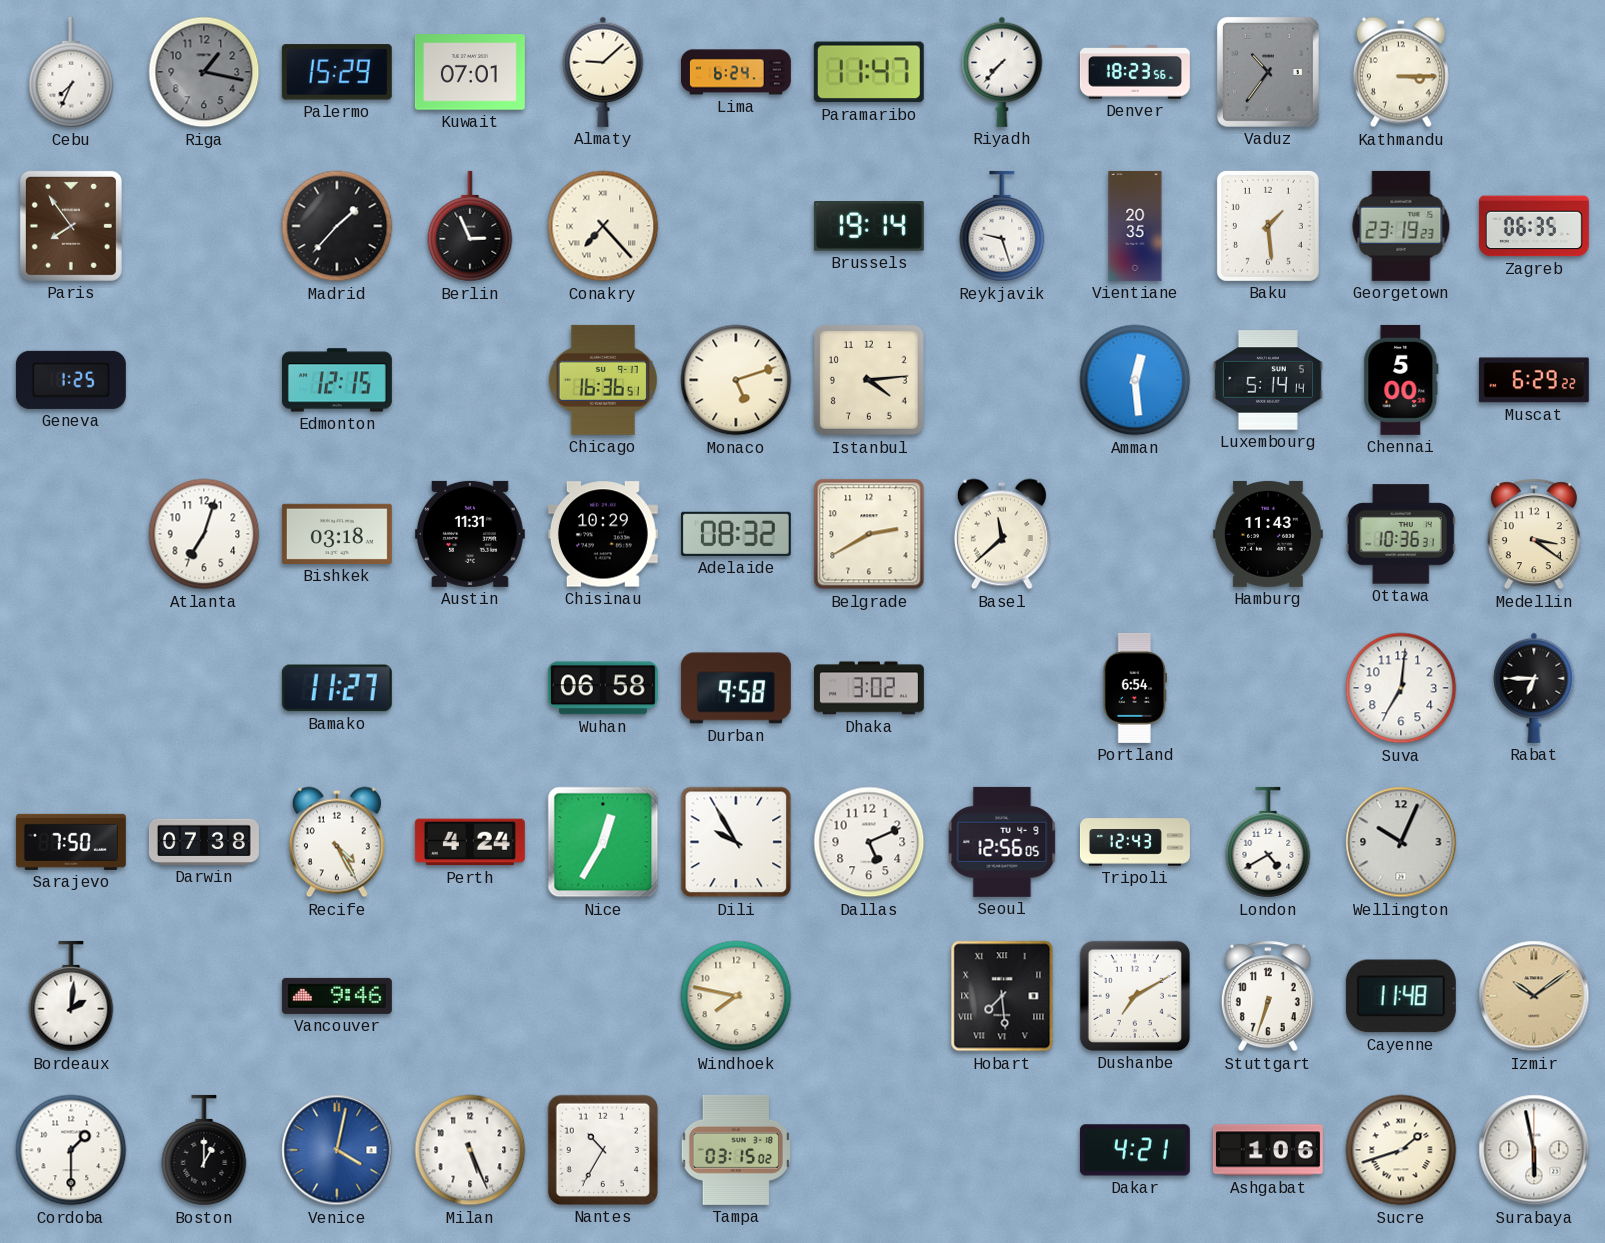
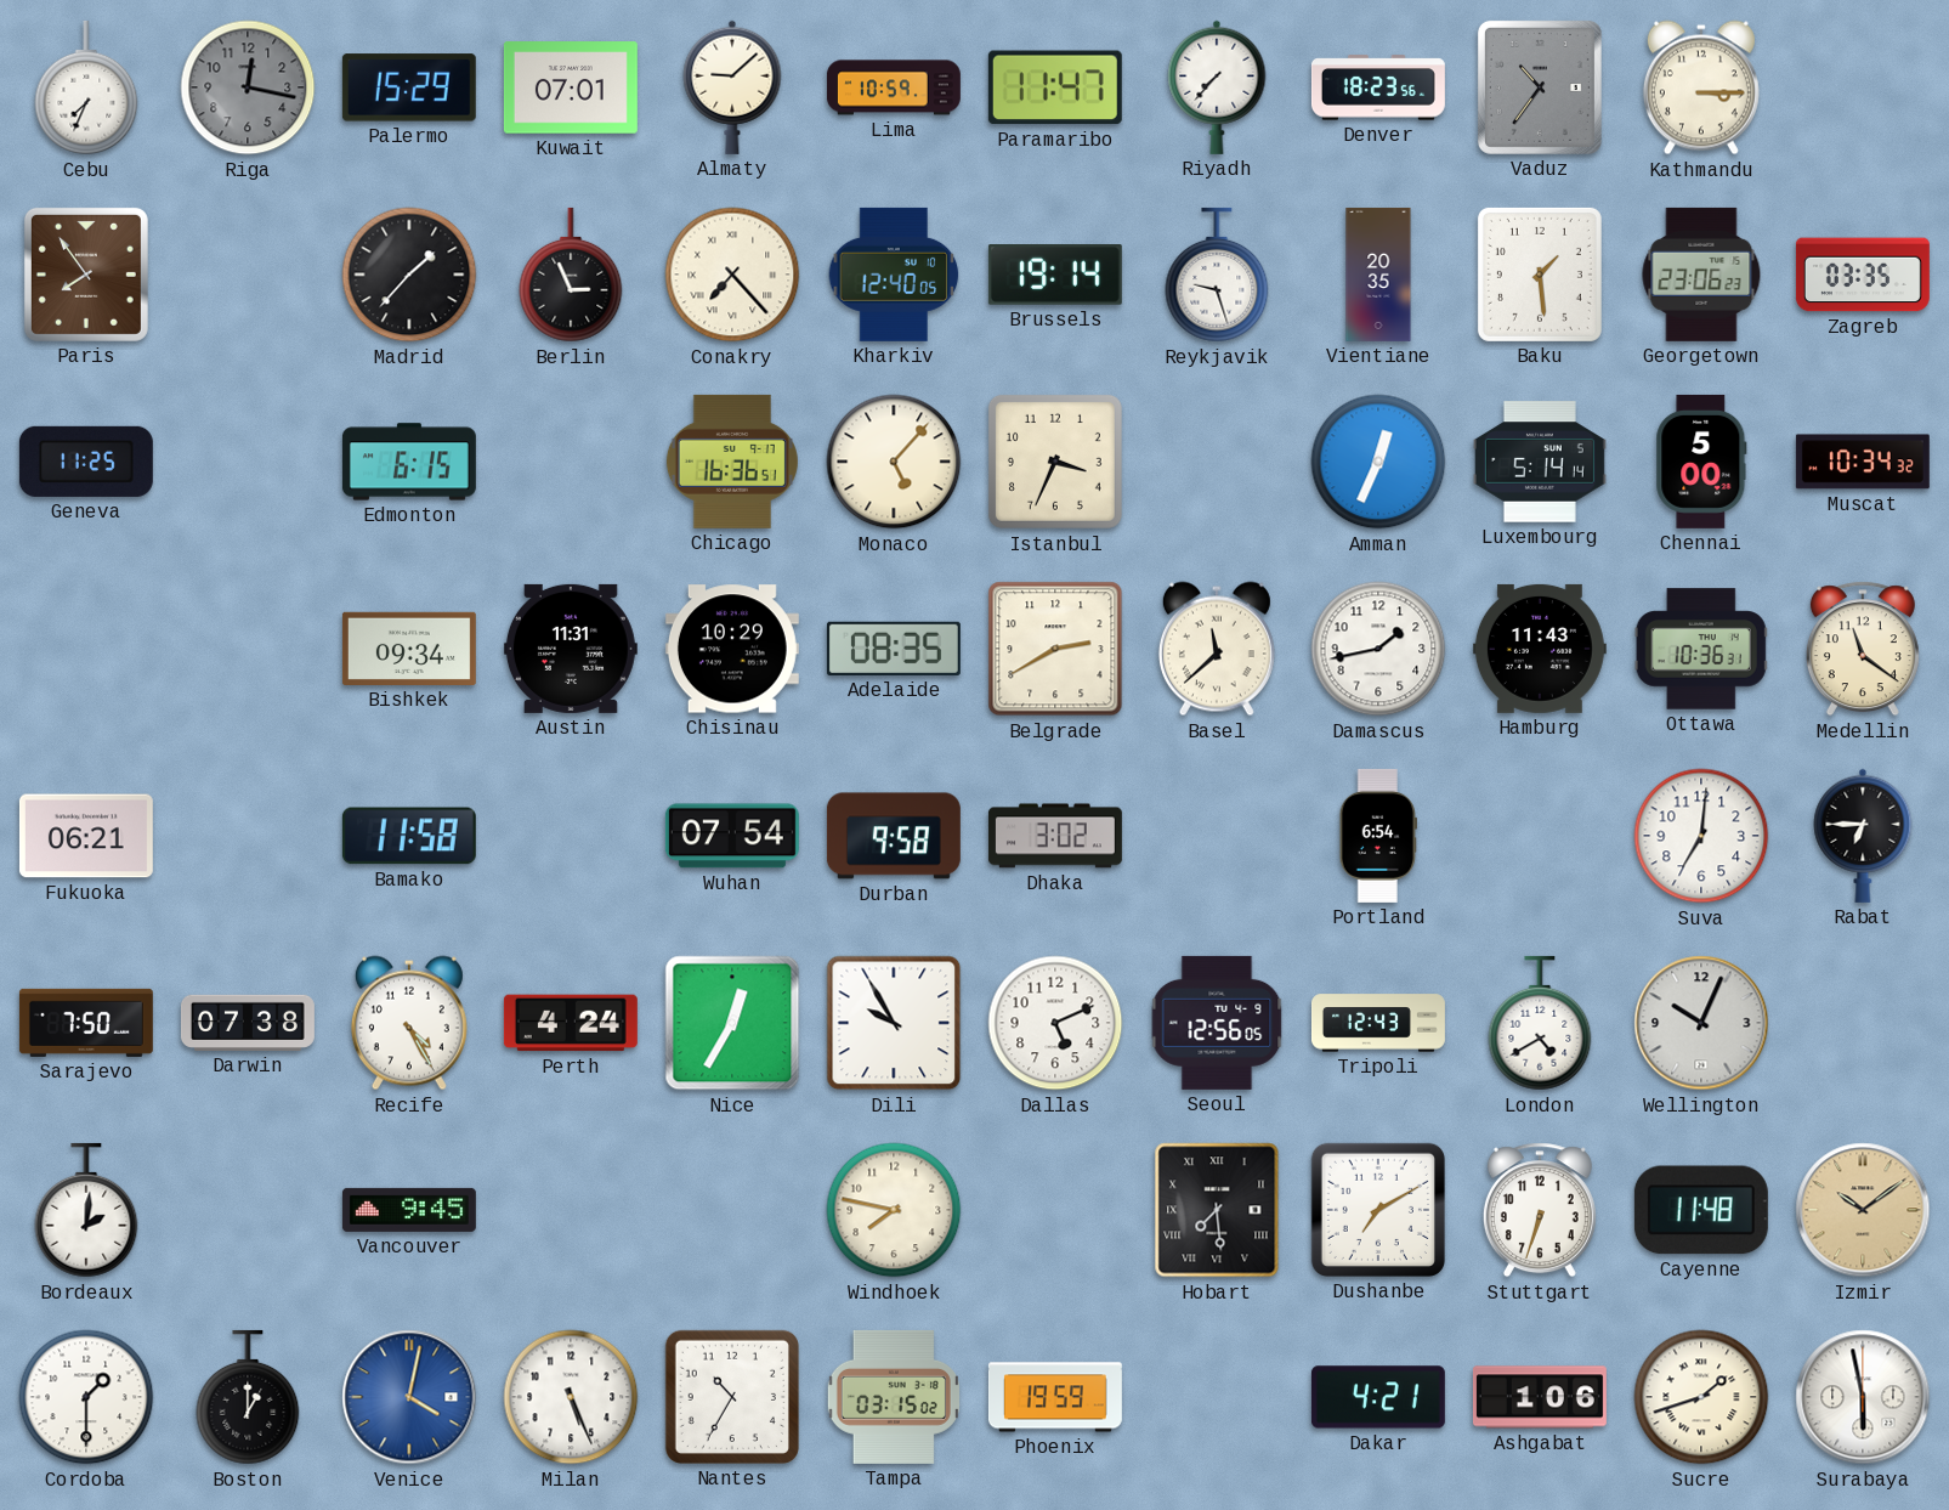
Riga: 1:17 -> 12:17 (248, 87)
Lima: 6:24 -> 10:59 (894, 87)
Kharkiv: none -> 12:40 (894, 275)
Georgetown: 23:19 -> 23:06 (1701, 275)
Zagreb: 06:35 -> 03:35 (1863, 275)
Geneva: 1:25 -> 11:25 (86, 462)
Edmonton: 12:15 -> 6:15 (409, 462)
Monaco: 5:12 -> 5:07 (894, 462)
Istanbul: 4:14 -> 3:34 (1055, 462)
Amman: 12:29 -> 12:34 (1378, 462)
Muscat: 6:29 -> 10:34 (1863, 462)
Atlanta: 7:03 -> none (204, 534)
Bishkek: 03:18 -> 09:34 (409, 649)
Adelaide: 08:32 -> 08:35 (894, 649)
Damascus: none -> 1:43 (1378, 649)
Medellin: 3:21 -> 11:21 (1863, 649)
Fukuoka: none -> 06:21 (86, 836)
Bamako: 11:27 -> 11:58 (409, 836)
Wuhan: 06:58 -> 07:54 (732, 836)
Vancouver: 9:46 -> 9:45 (409, 1210)
Phoenix: none -> 19:59 (1055, 1397)
